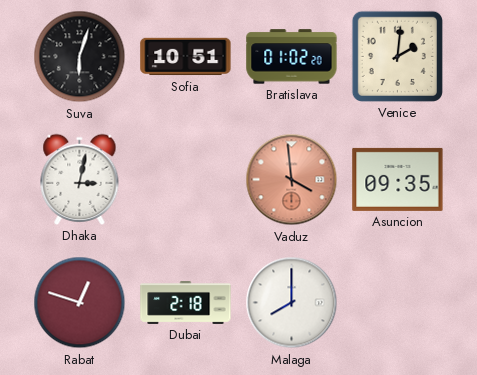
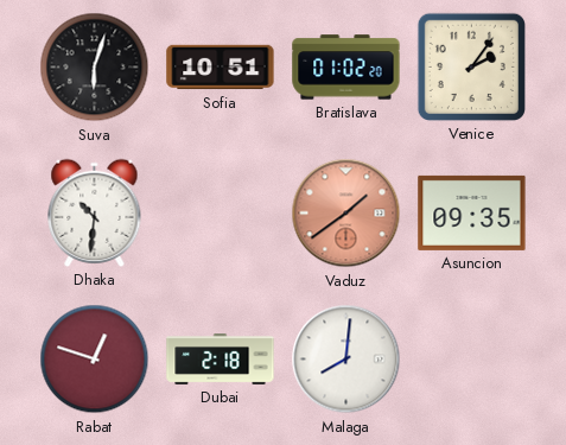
Venice: 2:01 -> 2:06 (471, 66)
Dhaka: 3:02 -> 10:31 (95, 212)
Vaduz: 3:59 -> 1:39 (346, 214)
Malaga: 8:00 -> 8:01 (346, 360)
